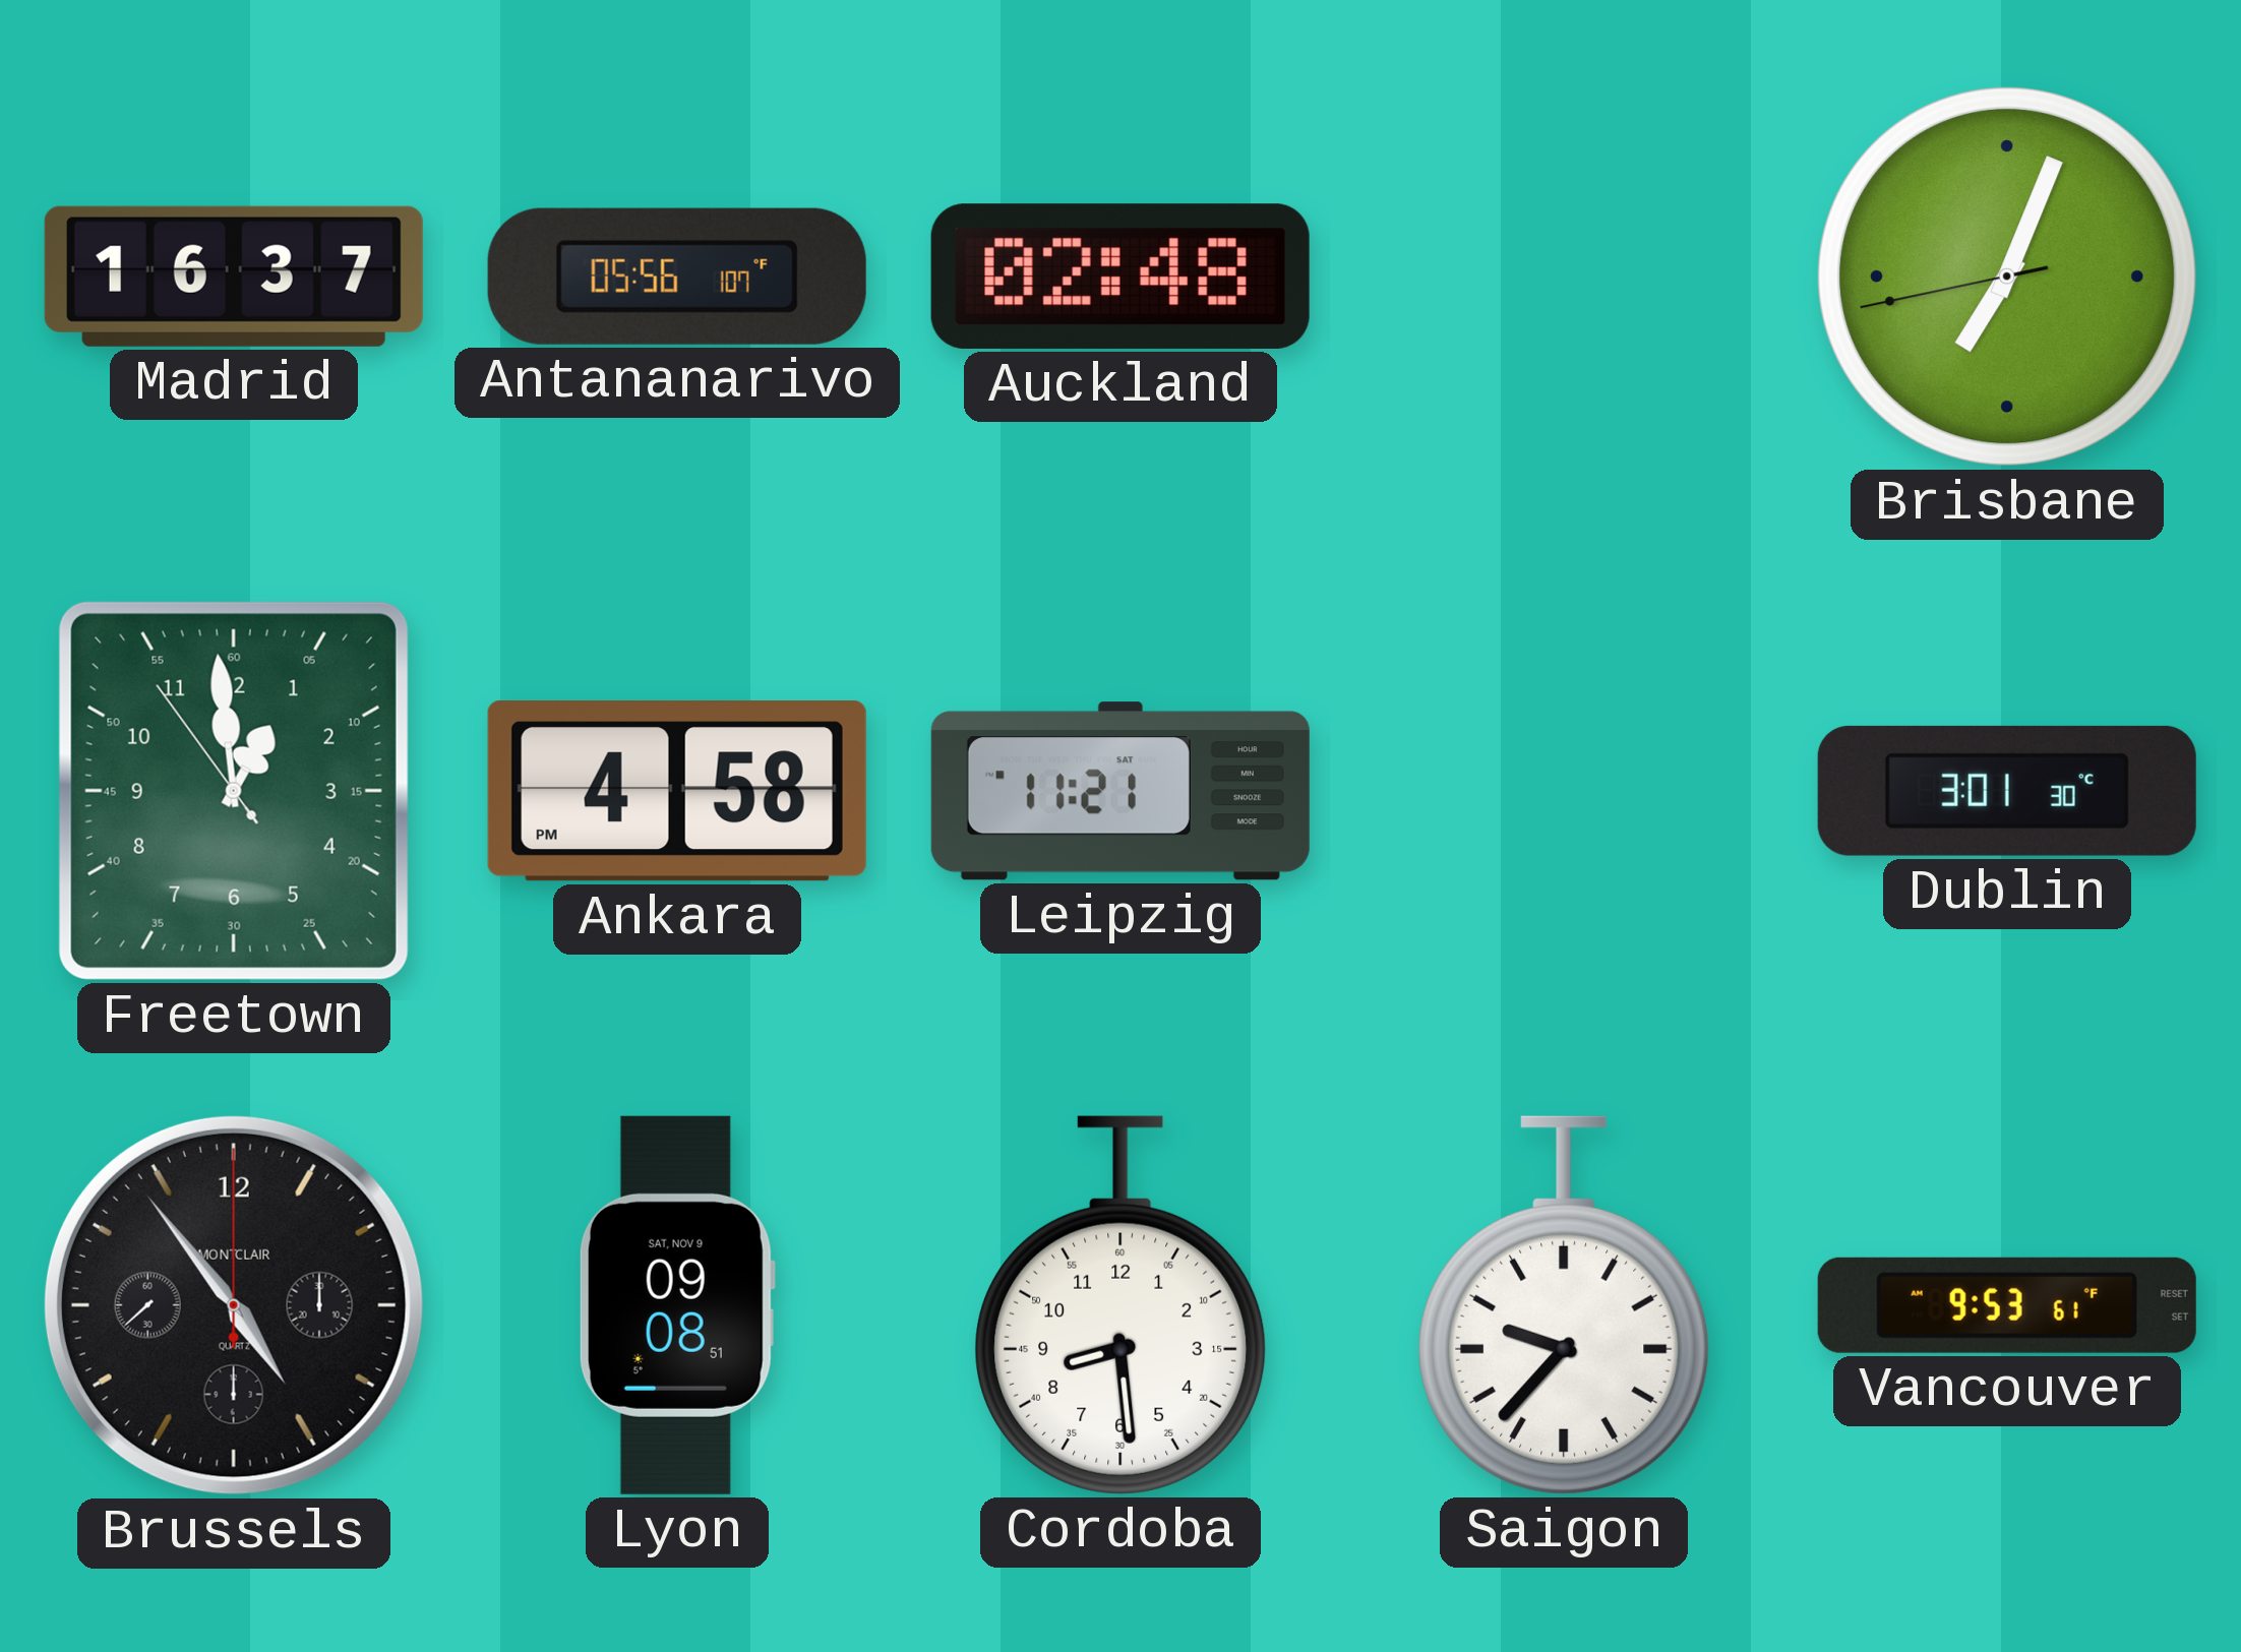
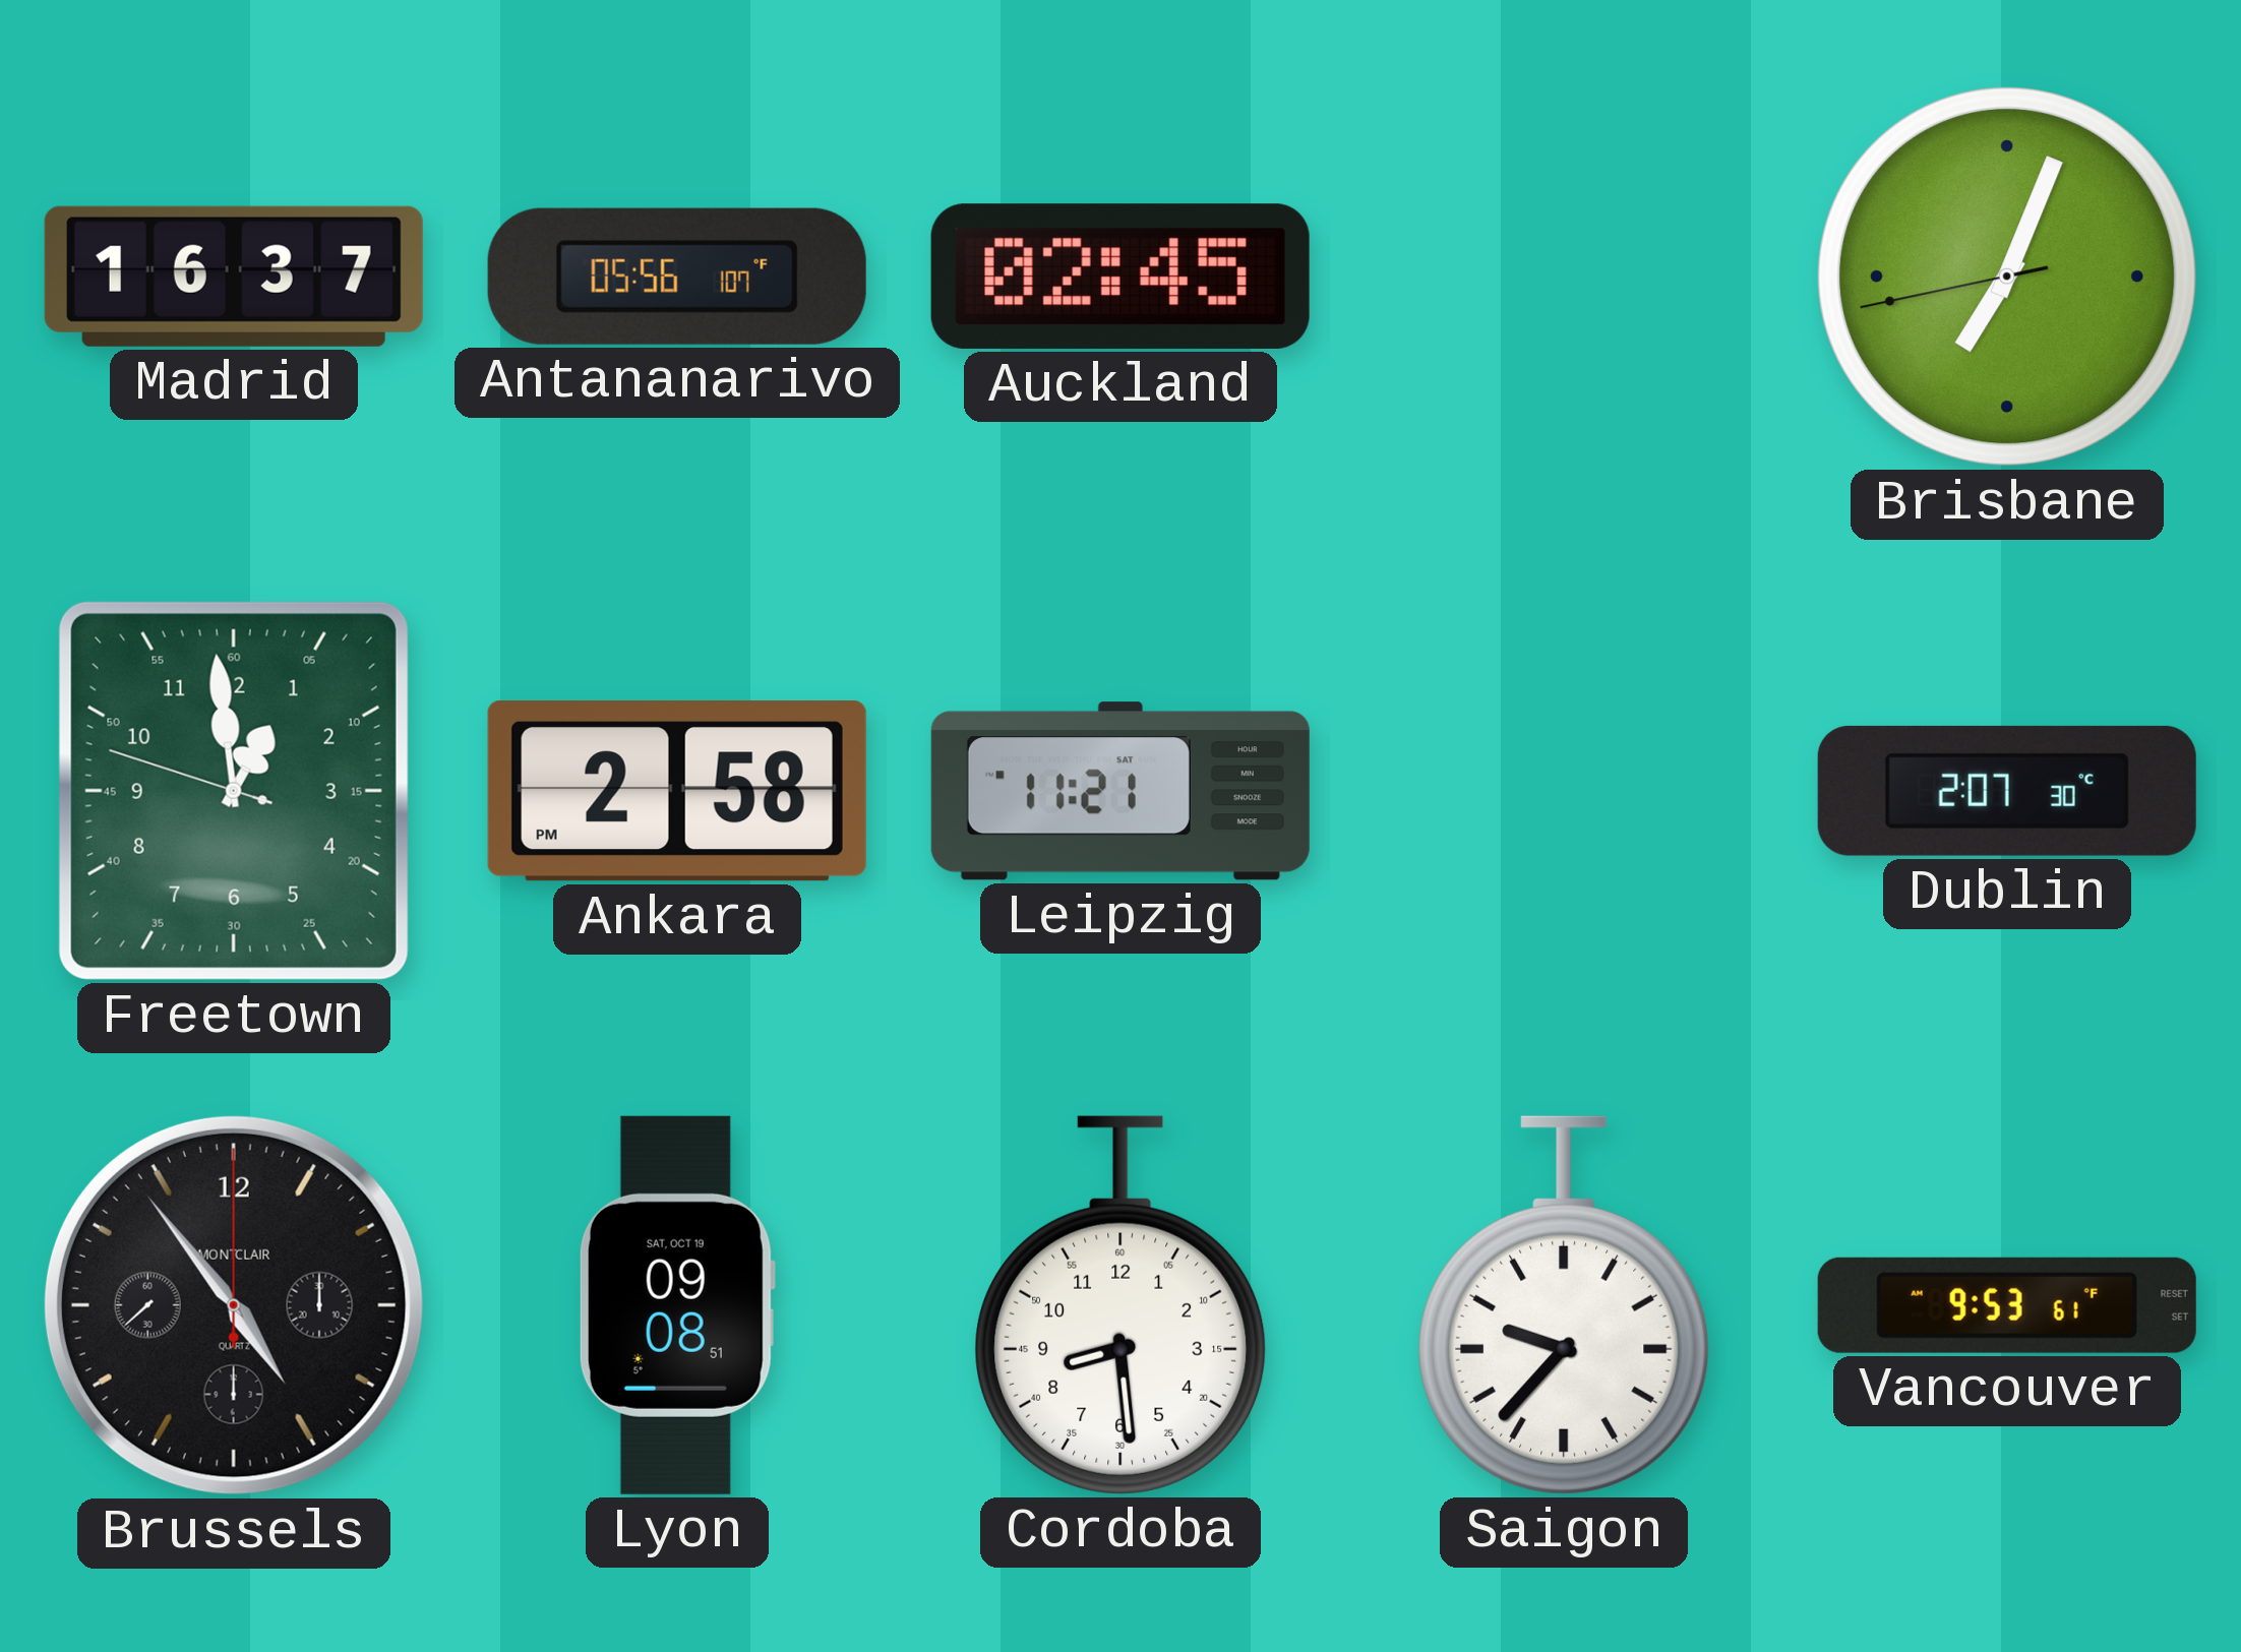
Auckland: 02:48 -> 02:45 (1120, 277)
Freetown: 12:58:54 -> 12:58:48 (234, 791)
Ankara: 4:58 -> 2:58 (677, 791)
Dublin: 3:01 -> 2:07 (2007, 791)
Lyon date: SAT, NOV 9 -> SAT, OCT 19 (677, 1305)
